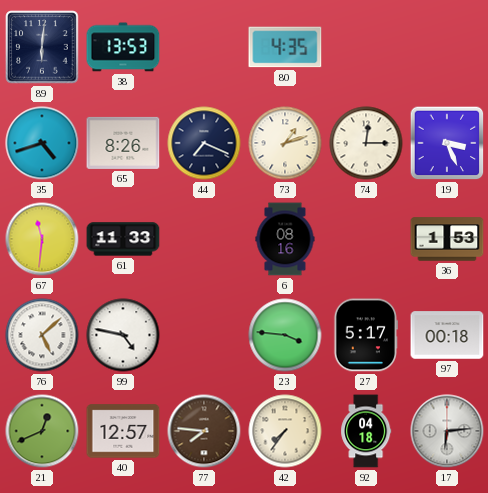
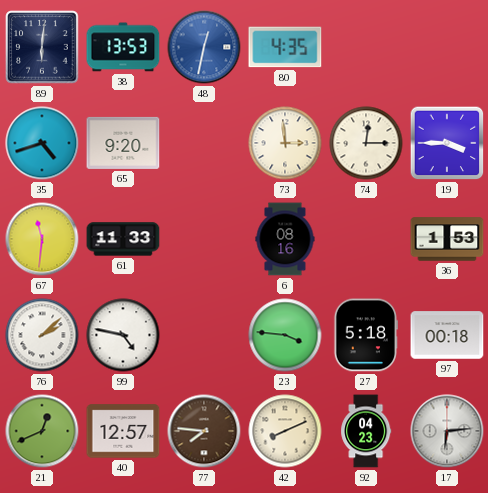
48: none -> 12:32 (204, 47)
65: 8:26 -> 9:20 (123, 143)
44: 7:19 -> none (204, 143)
73: 1:12 -> 2:59 (285, 143)
19: 3:26 -> 3:45 (447, 143)
76: 5:08 -> 2:08 (42, 335)
27: 5:17 -> 5:18 (366, 335)
42: 7:36 -> 8:11 (285, 431)
92: 04:18 -> 04:23 (366, 431)
